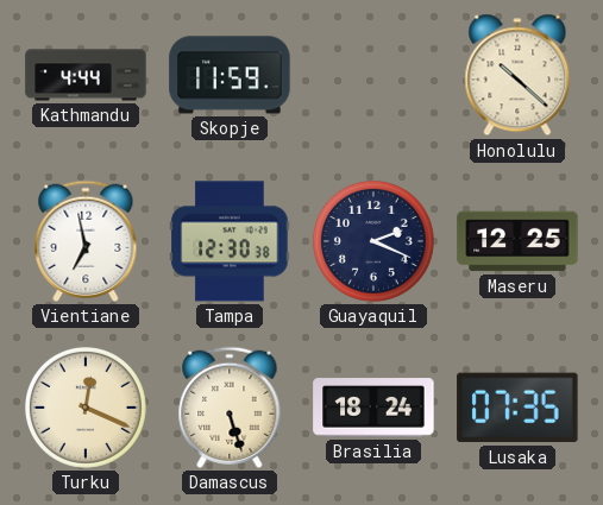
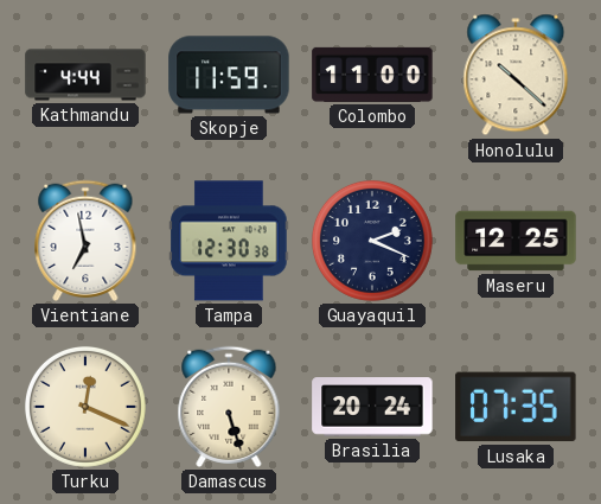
Colombo: none -> 11:00 (372, 75)
Brasilia: 18:24 -> 20:24 (372, 407)
